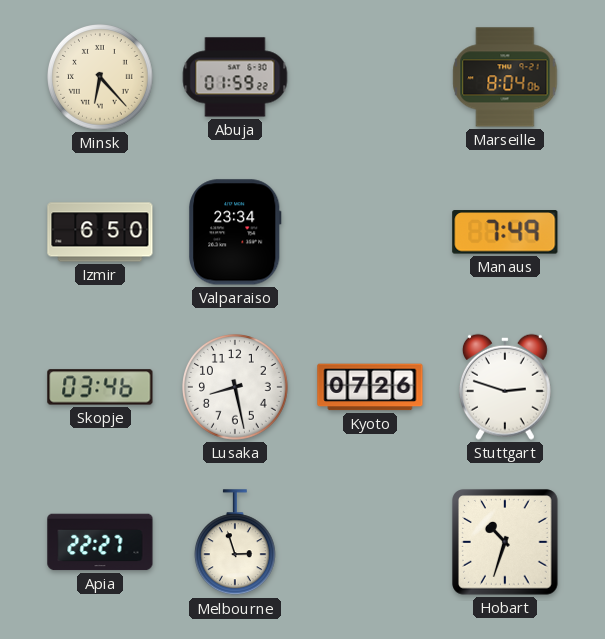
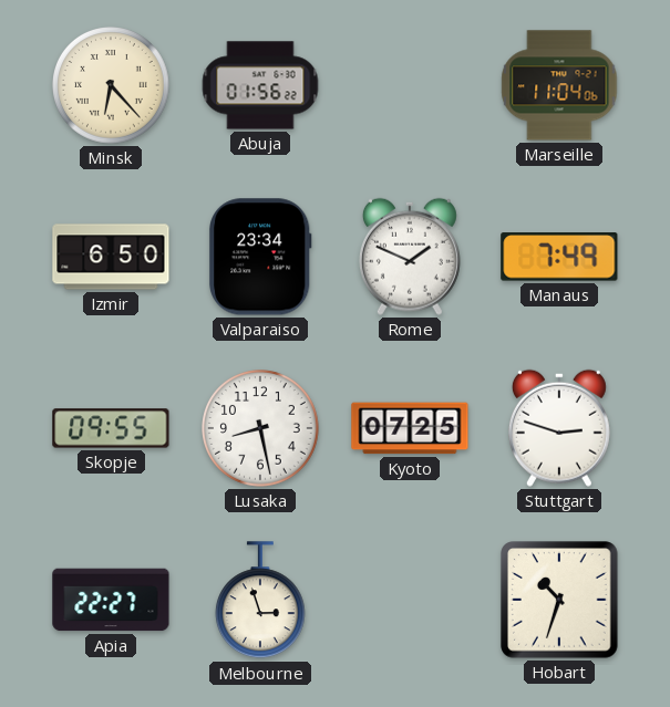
Abuja: 01:59 -> 01:56 (260, 85)
Marseille: 8:04 -> 11:04 (559, 85)
Rome: none -> 1:49 (410, 257)
Skopje: 03:46 -> 09:55 (111, 428)
Kyoto: 07:26 -> 07:25 (410, 428)
